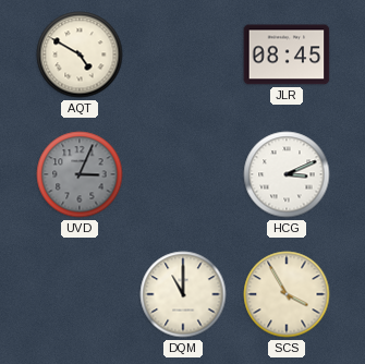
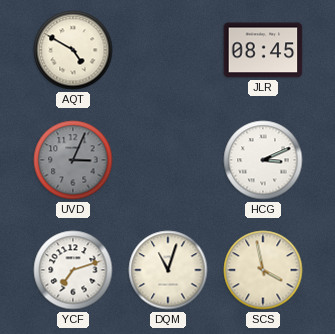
YCF: none -> 7:12 (73, 270)
DQM: 11:00 -> 11:03 (168, 270)
SCS: 3:55 -> 3:58 (263, 270)
